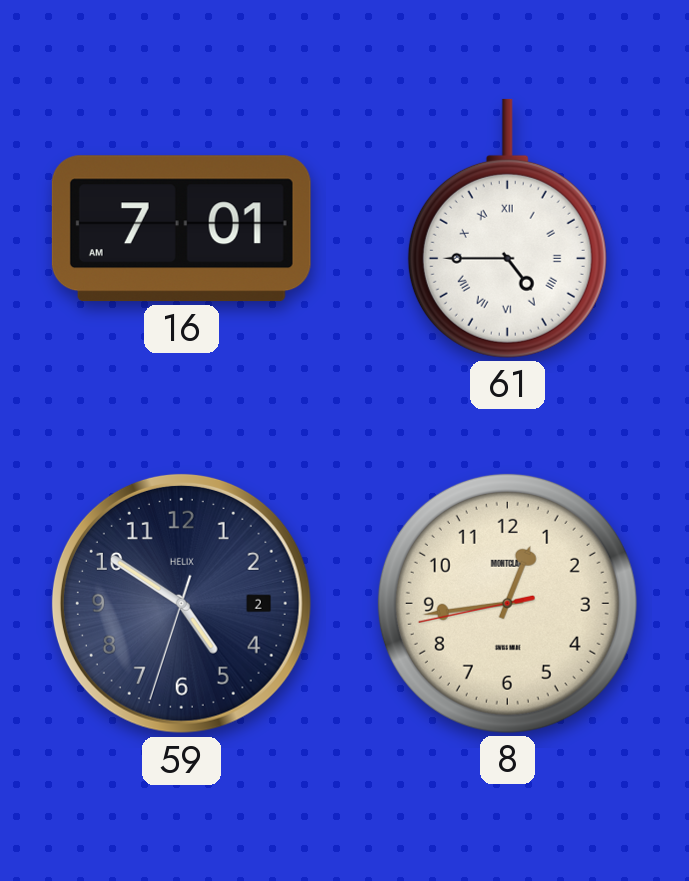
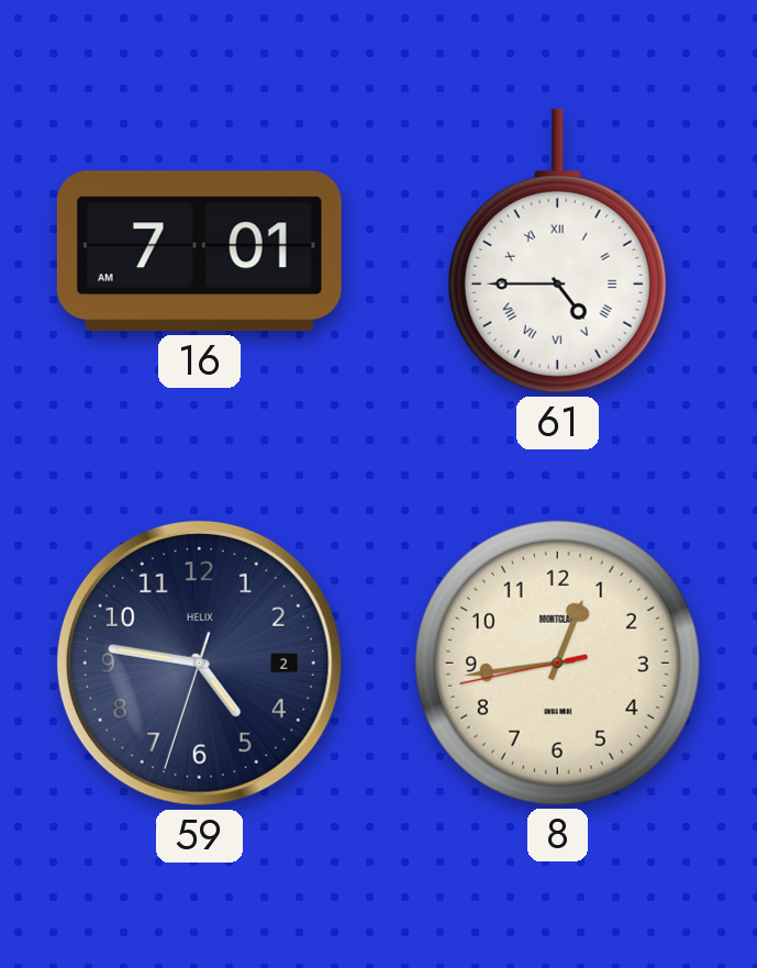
59: 4:50 -> 4:46 (199, 663)
